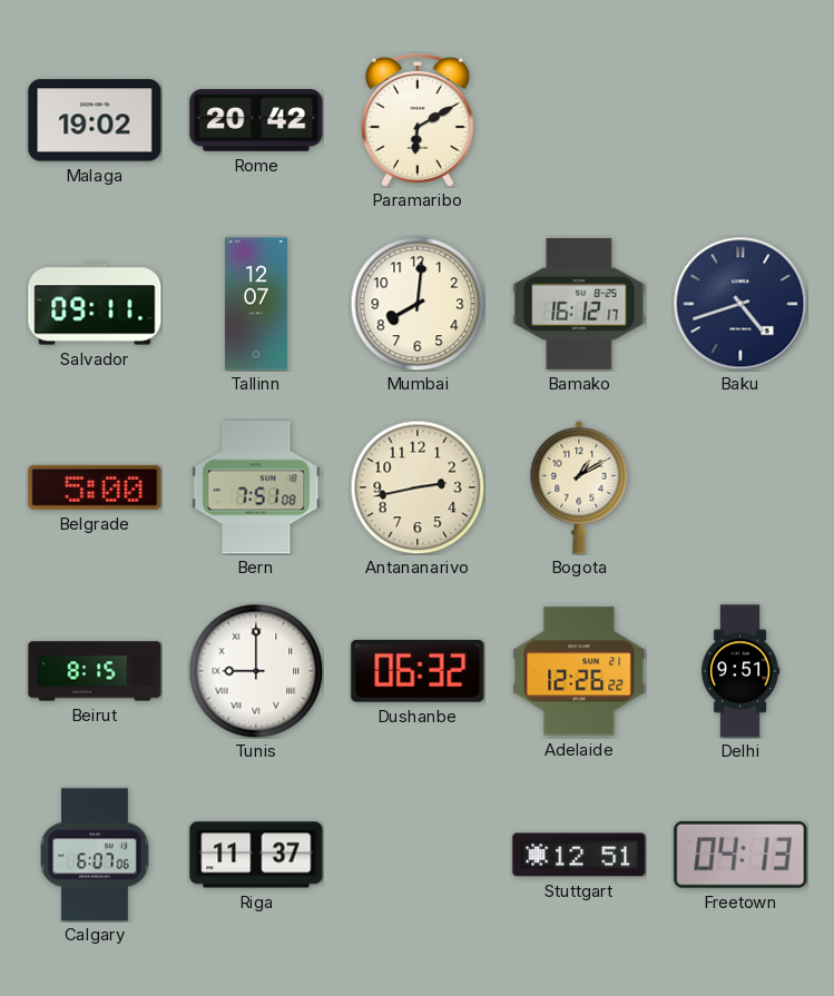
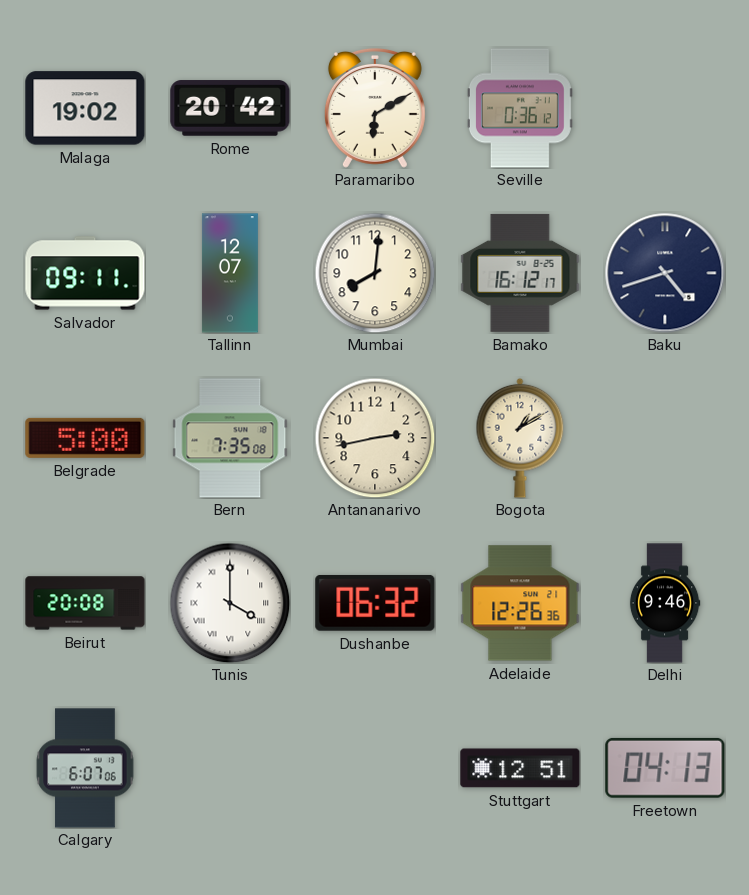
Seville: none -> 0:36 (520, 108)
Bern: 7:51 -> 7:35 (230, 438)
Beirut: 8:15 -> 20:08 (85, 603)
Tunis: 9:00 -> 4:00 (230, 603)
Adelaide: 12:26:22 -> 12:26:36 (520, 603)
Delhi: 9:51 -> 9:46 (665, 603)
Riga: 11:37 -> none (256, 855)
